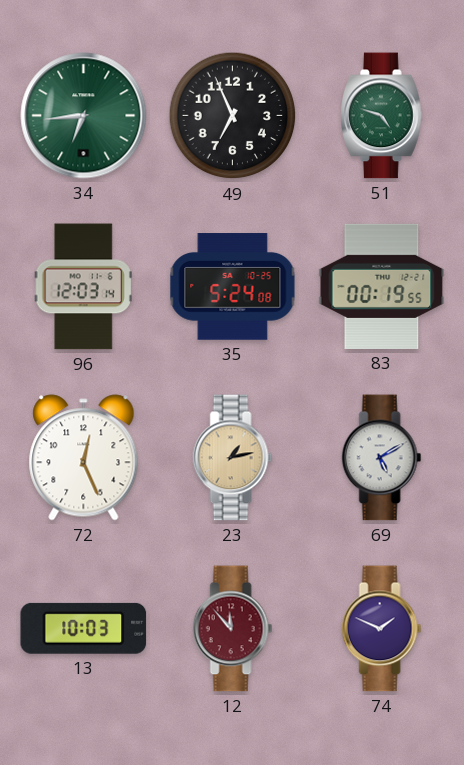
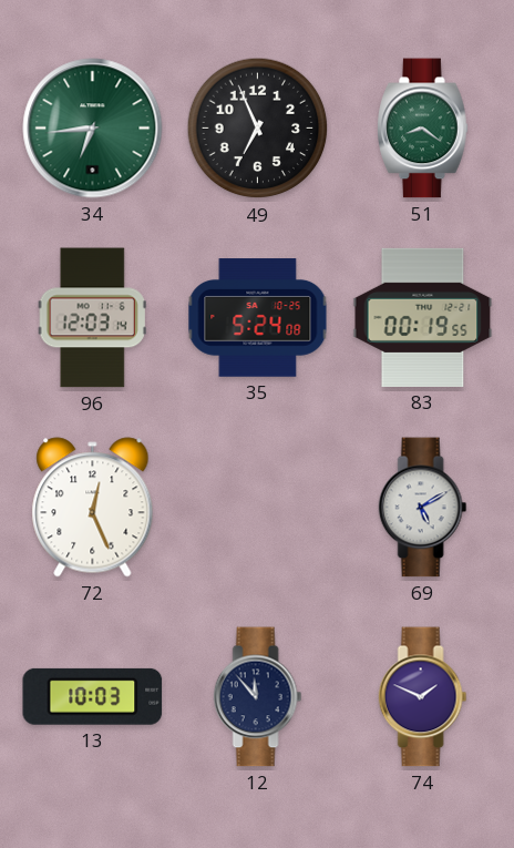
51: 4:48 -> 8:21 (423, 129)
23: 1:13 -> none (233, 458)
12 dial: burgundy -> navy (258, 697)
